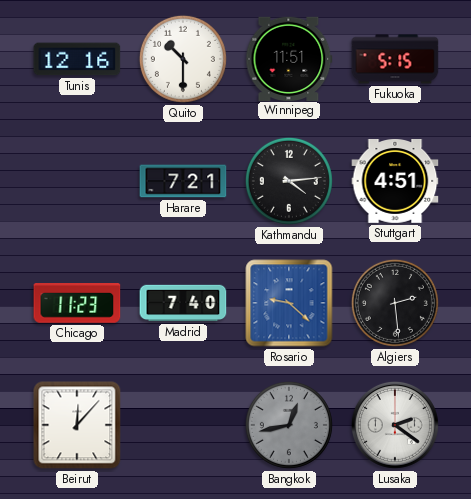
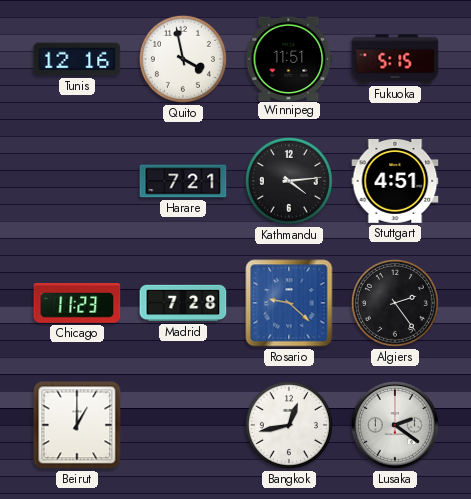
Quito: 10:30 -> 3:58 (183, 59)
Madrid: 7:40 -> 7:28 (183, 303)
Algiers: 2:29 -> 2:24 (395, 303)
Beirut: 12:07 -> 1:00 (77, 425)
Bangkok dial: grey -> white (289, 425)
